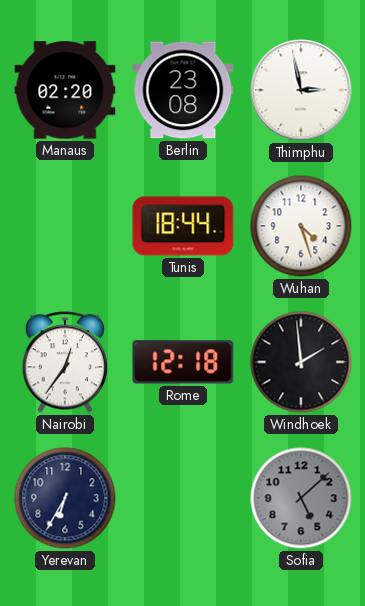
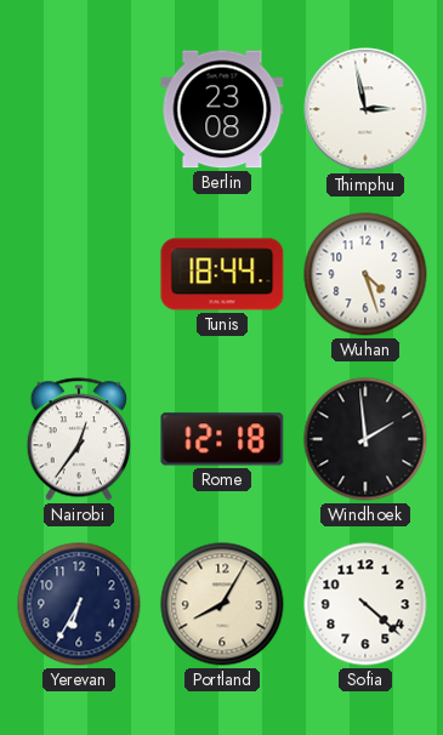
Manaus: 02:20 -> none (65, 90)
Portland: none -> 8:05 (222, 604)
Sofia: 5:08 -> 4:22 (365, 604)
Sofia dial: grey -> white (365, 604)
